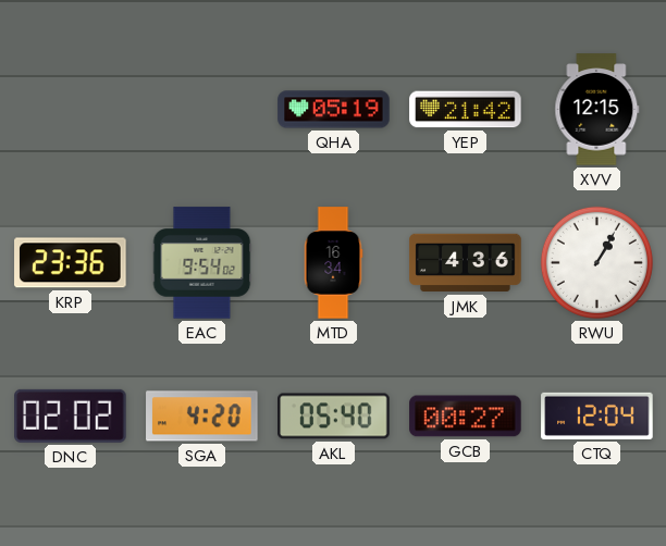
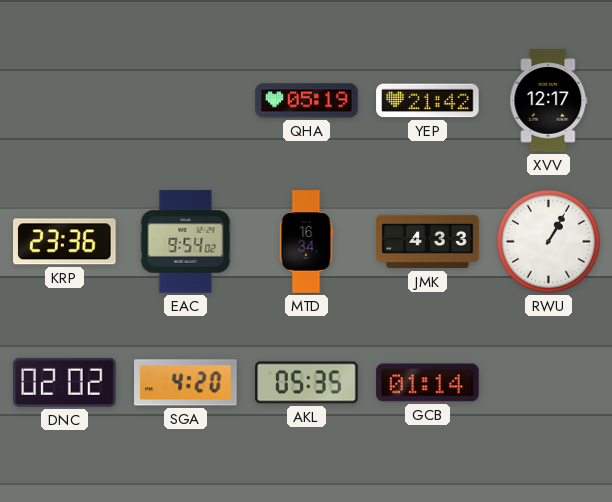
XVV: 12:15 -> 12:17 (549, 101)
JMK: 4:36 -> 4:33 (428, 242)
AKL: 05:40 -> 05:35 (307, 383)
GCB: 00:27 -> 01:14 (428, 383)
CTQ: 12:04 -> none (597, 415)
